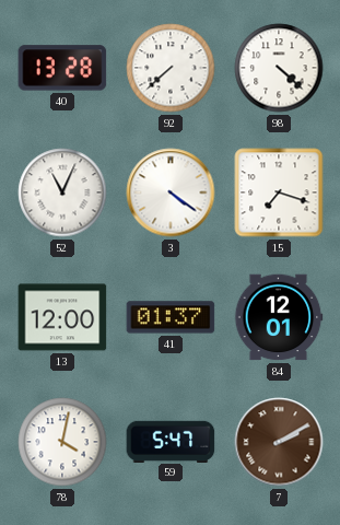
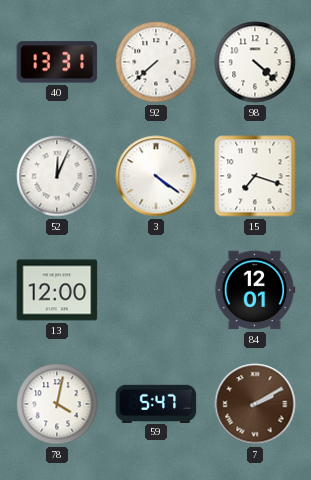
40: 13:28 -> 13:31 (57, 62)
52: 11:04 -> 12:04 (57, 176)
41: 01:37 -> none (171, 317)
